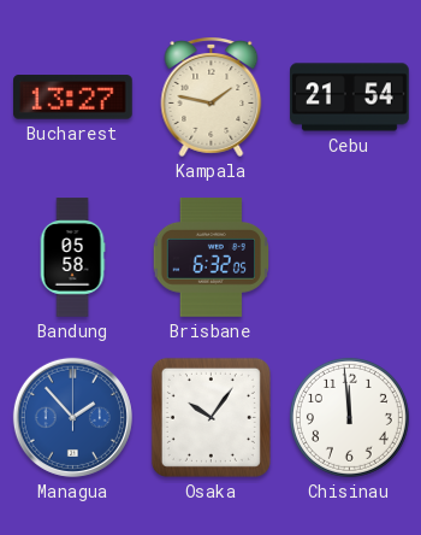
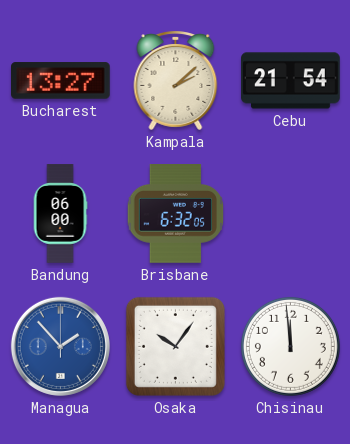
Kampala: 1:47 -> 2:08 (176, 81)
Bandung: 05:58 -> 06:00 (60, 214)
